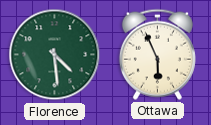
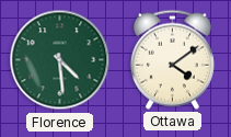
Ottawa: 5:56 -> 4:09 (172, 59)
